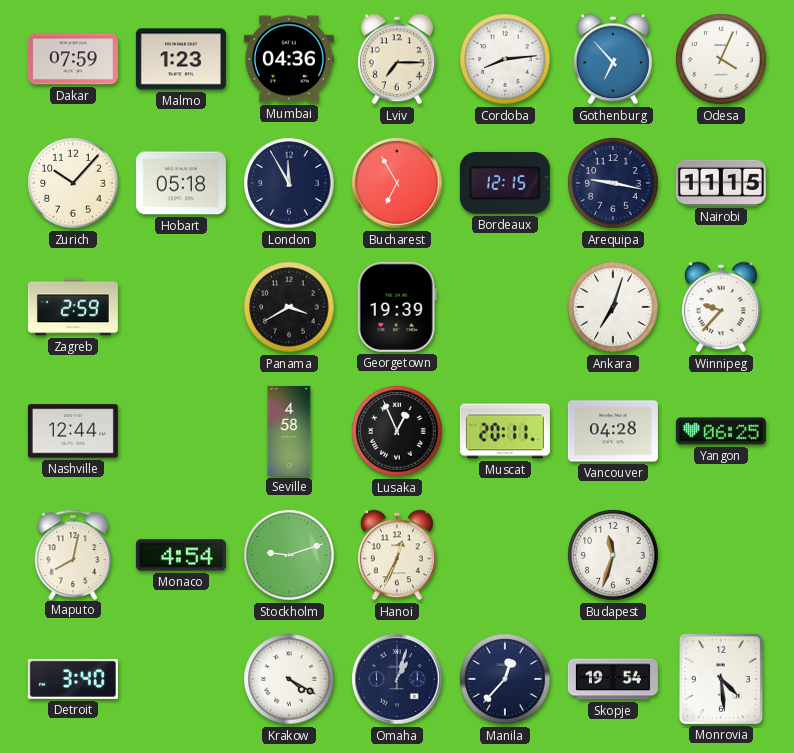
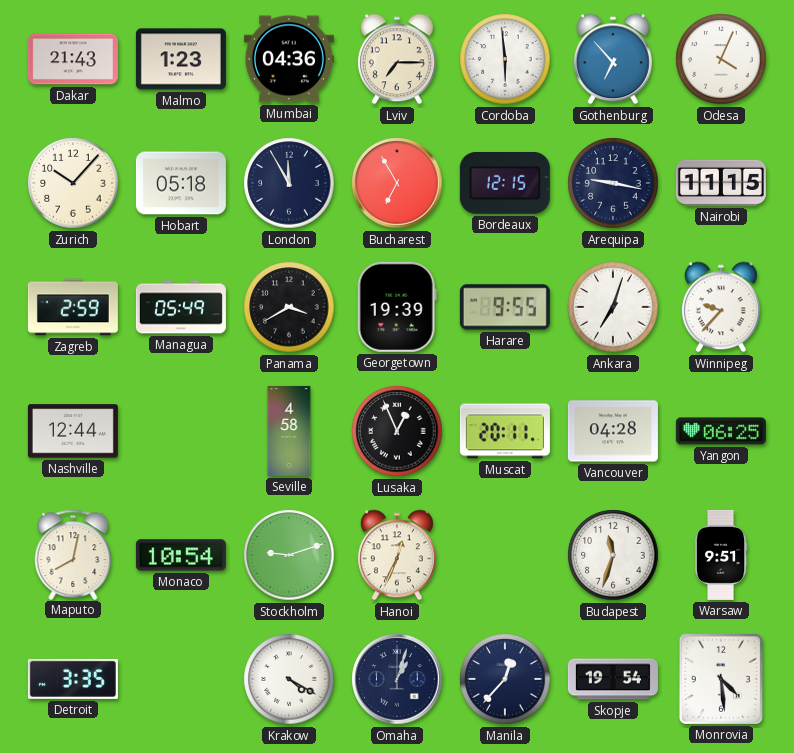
Dakar: 07:59 -> 21:43 (73, 59)
Cordoba: 8:14 -> 5:59 (505, 59)
Managua: none -> 05:49 (181, 307)
Harare: none -> 9:55 (505, 307)
Monaco: 4:54 -> 10:54 (181, 555)
Warsaw: none -> 9:51 (721, 555)
Detroit: 3:40 -> 3:35 (73, 679)
